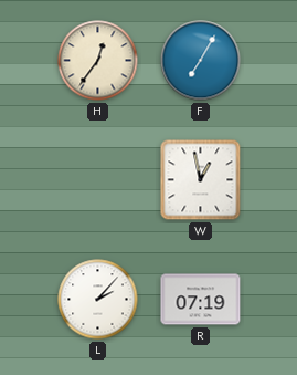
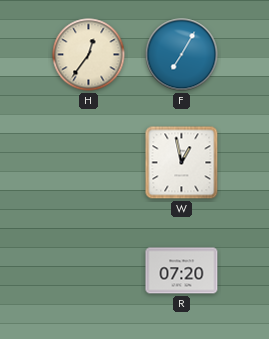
L: 2:07 -> none (98, 300)
R: 07:19 -> 07:20 (182, 271)
